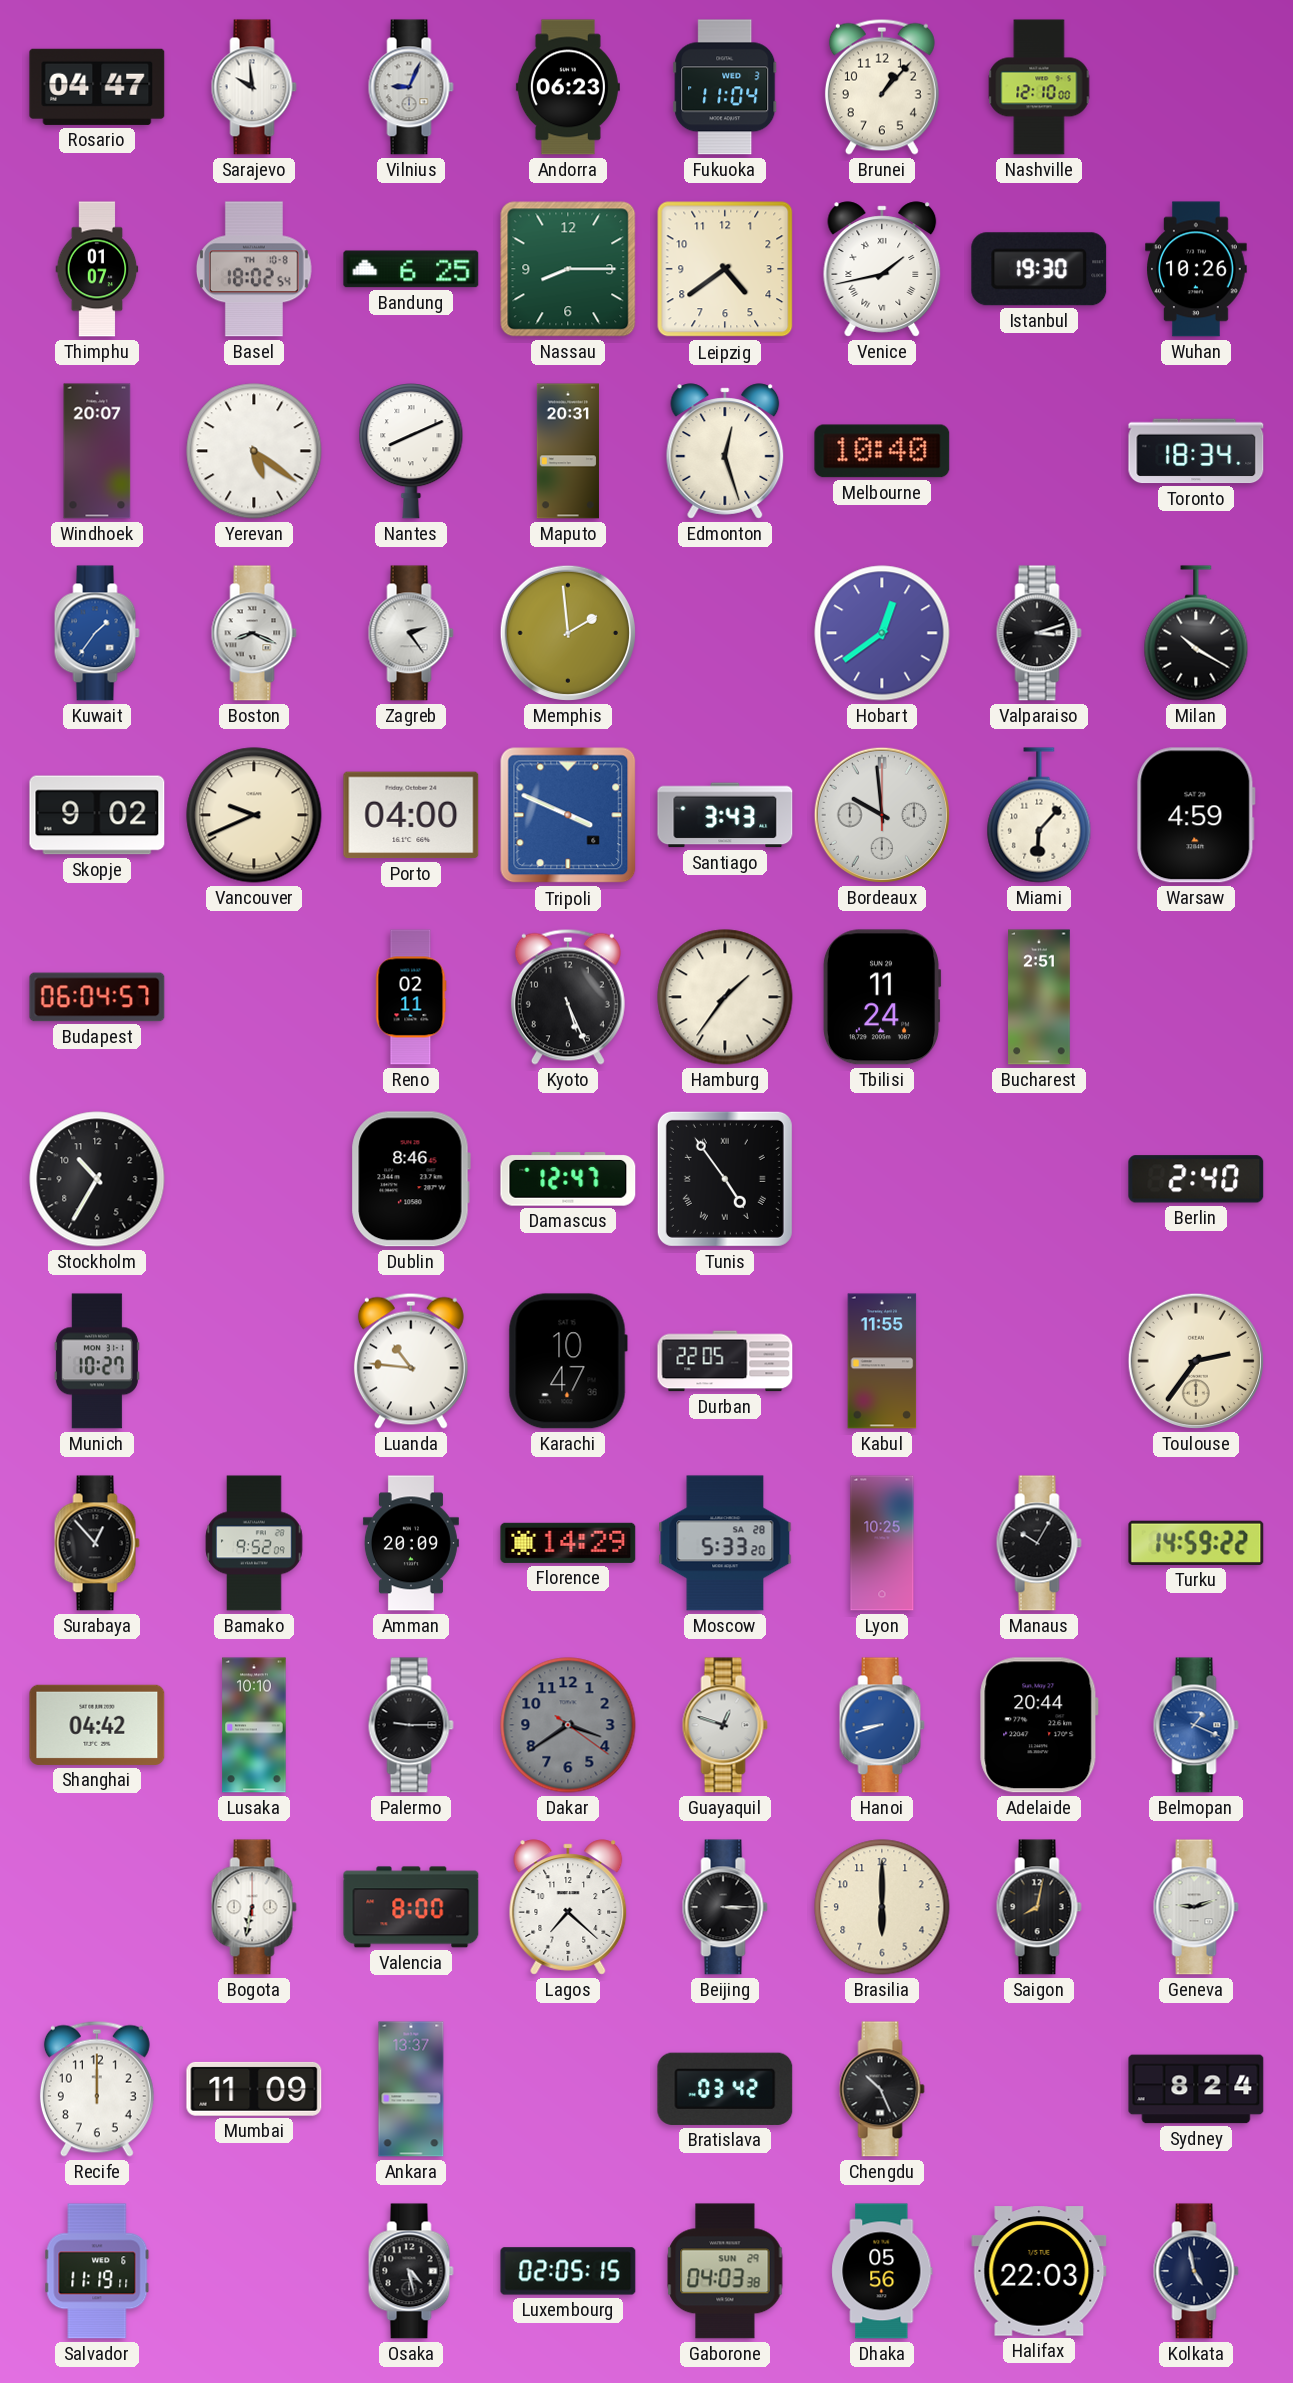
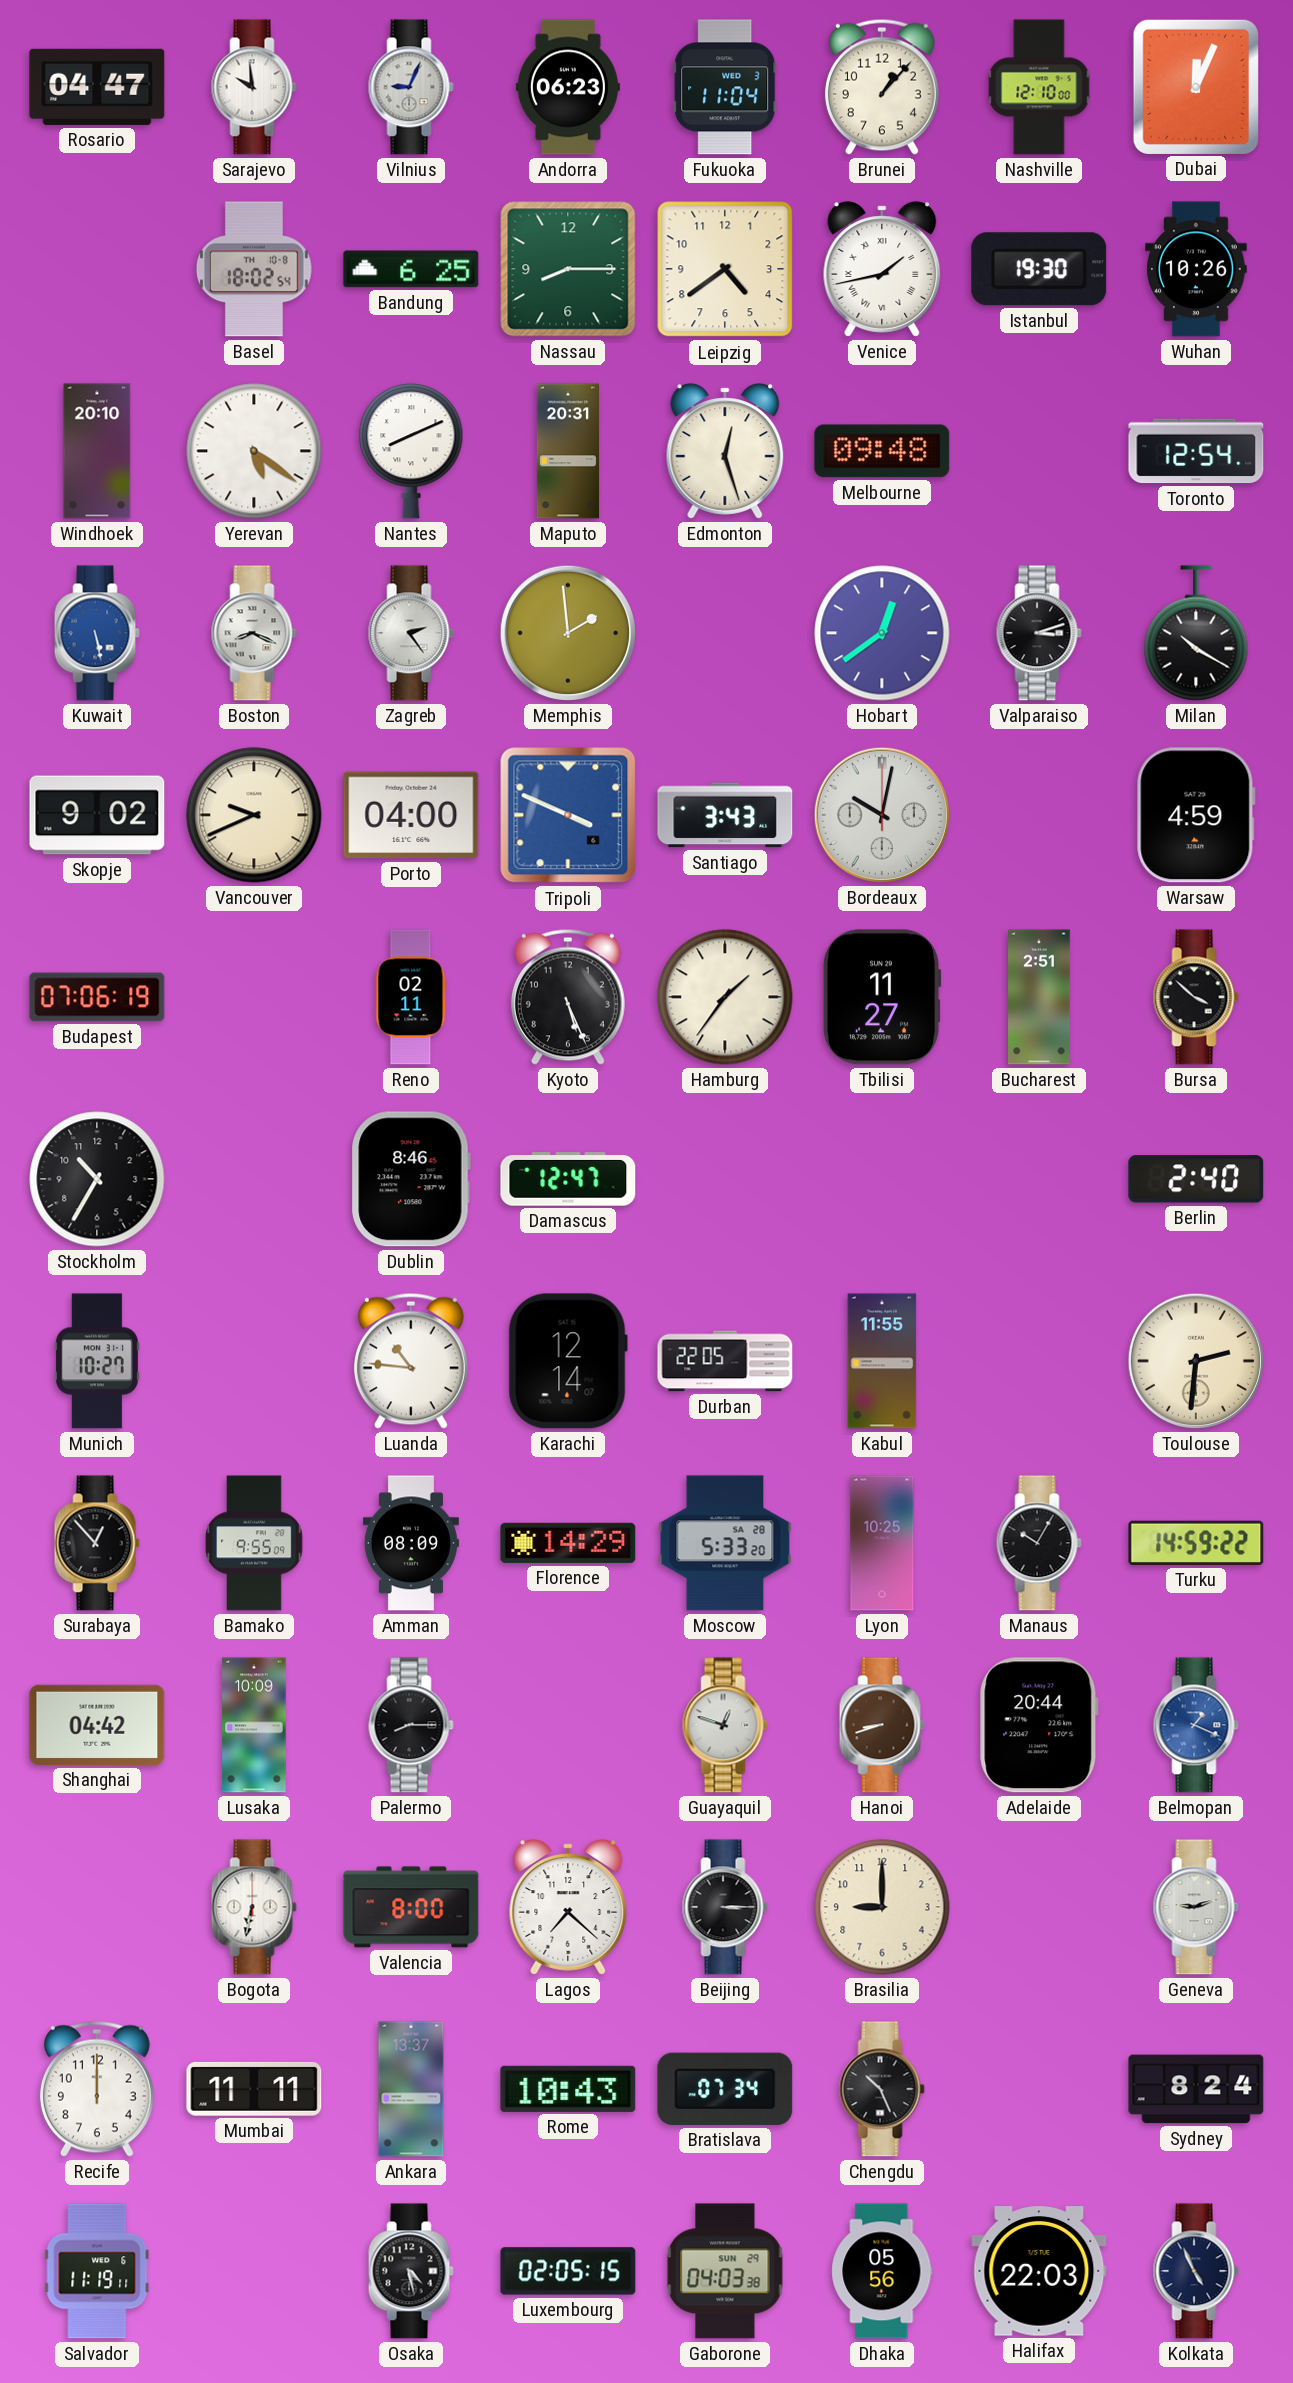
Dubai: none -> 12:04 (1196, 86)
Thimphu: 01:07 -> none (97, 269)
Windhoek: 20:07 -> 20:10 (97, 451)
Melbourne: 10:40 -> 09:48 (882, 451)
Toronto: 18:34 -> 12:54 (1196, 451)
Kuwait: 1:36 -> 5:28 (97, 633)
Bordeaux: 9:59 -> 10:02 (882, 815)
Miami: 6:07 -> none (1039, 815)
Budapest: 06:04 -> 07:06 (97, 997)
Tbilisi: 11:24 -> 11:27 (882, 997)
Bursa: none -> 3:52 (1196, 997)
Tunis: 4:54 -> none (725, 1179)
Karachi: 10:47 -> 12:14 (568, 1361)
Toulouse: 2:36 -> 2:31 (1196, 1361)
Bamako: 9:52 -> 9:55 (254, 1543)
Amman: 20:09 -> 08:09 (411, 1543)
Lusaka: 10:10 -> 10:09 (254, 1725)
Palermo: 9:15 -> 8:15 (411, 1725)
Dakar: 3:39 -> none (568, 1725)
Hanoi dial: blue -> brown (882, 1725)
Brasilia: 6:00 -> 9:00 (882, 1907)
Saigon: 8:02 -> none (1039, 1907)
Mumbai: 11:09 -> 11:11 (254, 2089)
Rome: none -> 10:43 (568, 2089)
Bratislava: 03:42 -> 07:34 (725, 2089)
Kolkata: 4:58 -> 4:56 (1196, 2271)
